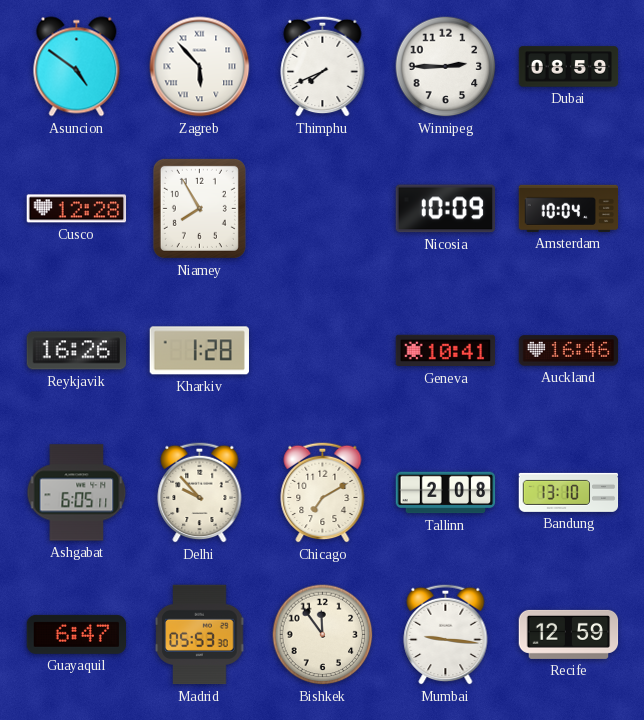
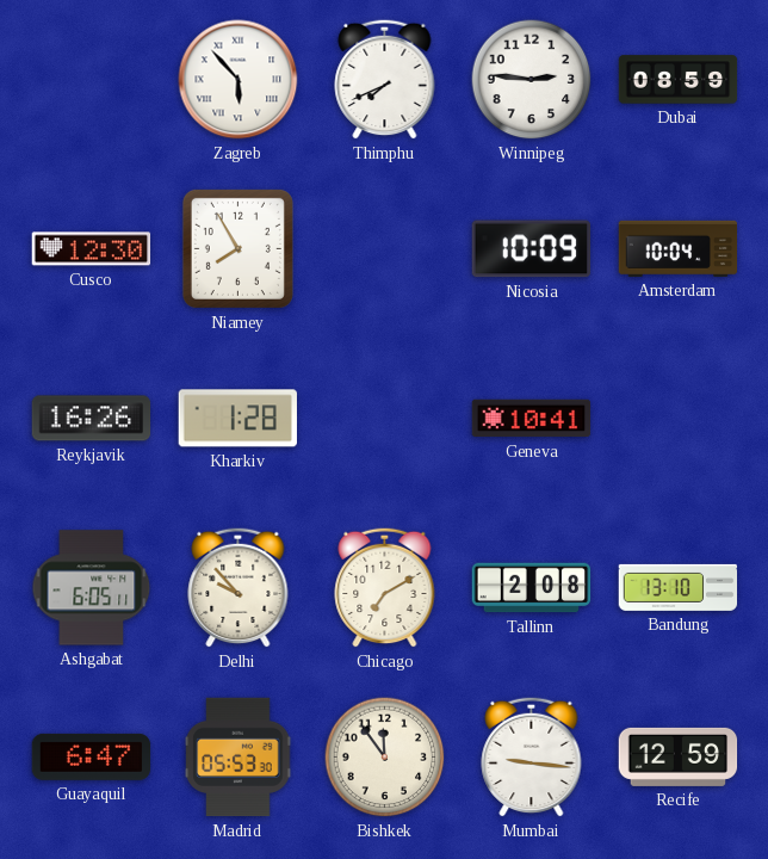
Asuncion: 4:51 -> none (77, 67)
Winnipeg: 2:45 -> 2:46 (532, 80)
Cusco: 12:28 -> 12:30 (92, 249)
Auckland: 16:46 -> none (569, 351)
